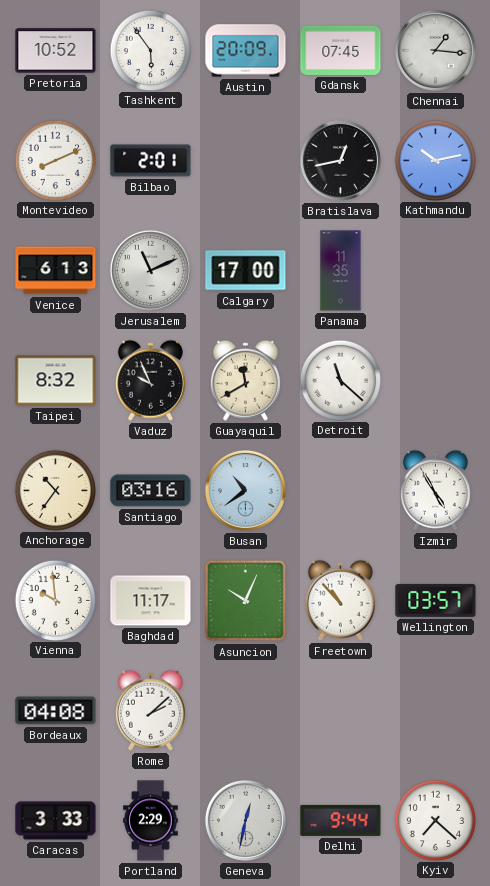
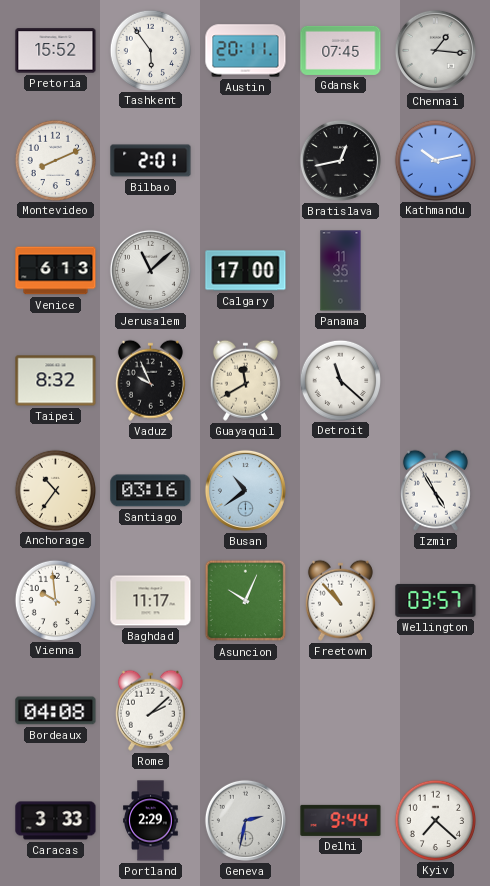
Pretoria: 10:52 -> 15:52 (56, 51)
Austin: 20:09 -> 20:11 (246, 51)
Jerusalem: 11:11 -> 11:08 (150, 270)
Geneva: 12:32 -> 2:32 (245, 820)
